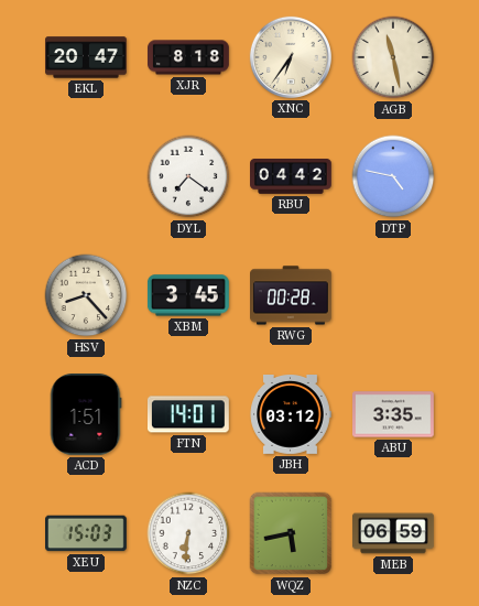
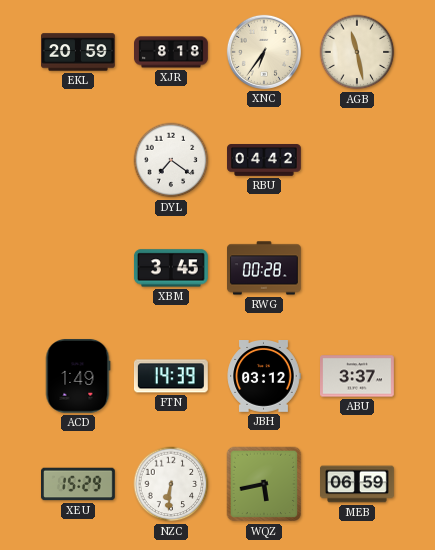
EKL: 20:47 -> 20:59 (79, 52)
DTP: 4:47 -> none (393, 176)
HSV: 8:23 -> none (86, 295)
ACD: 1:51 -> 1:49 (78, 377)
FTN: 14:01 -> 14:39 (171, 376)
ABU: 3:35 -> 3:37 (358, 376)
XEU: 15:03 -> 15:29 (79, 484)
